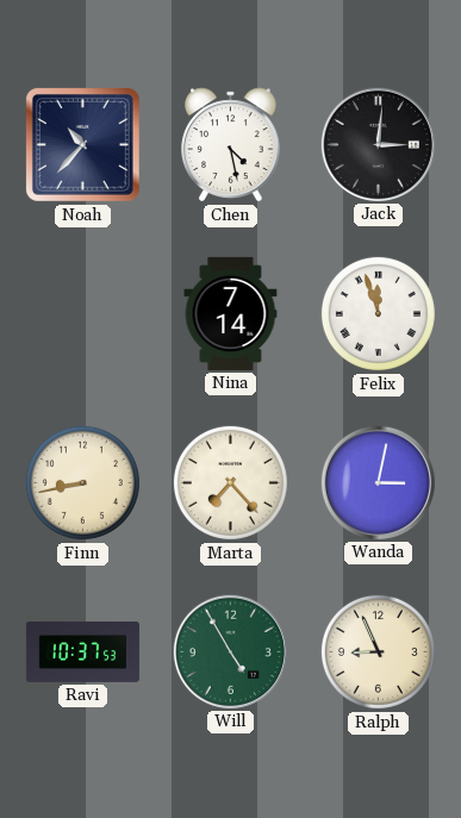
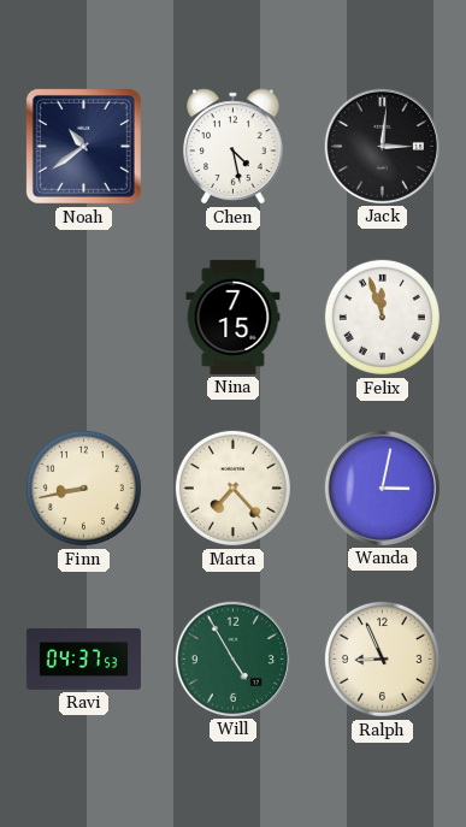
Noah: 10:37 -> 10:39 (83, 146)
Nina: 7:14 -> 7:15 (234, 317)
Ravi: 10:37 -> 04:37 (83, 660)
